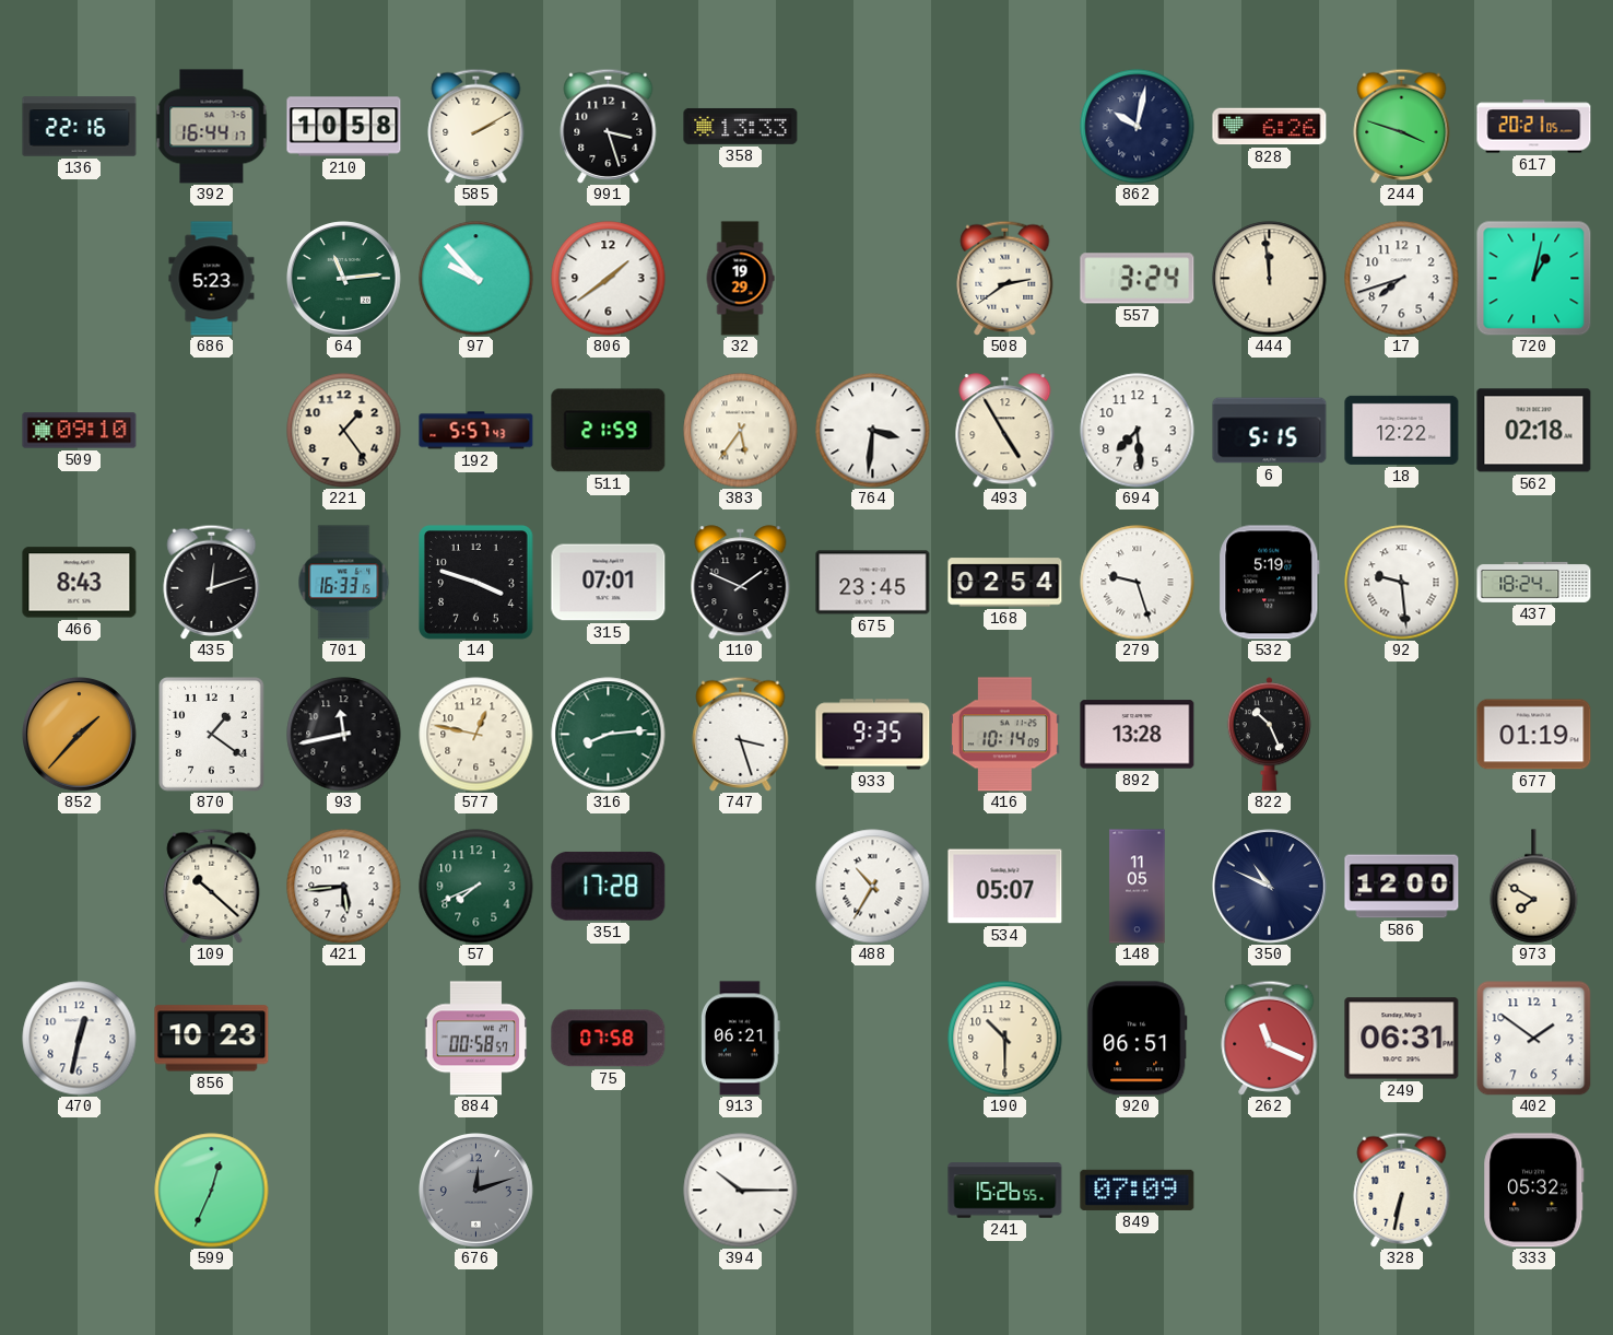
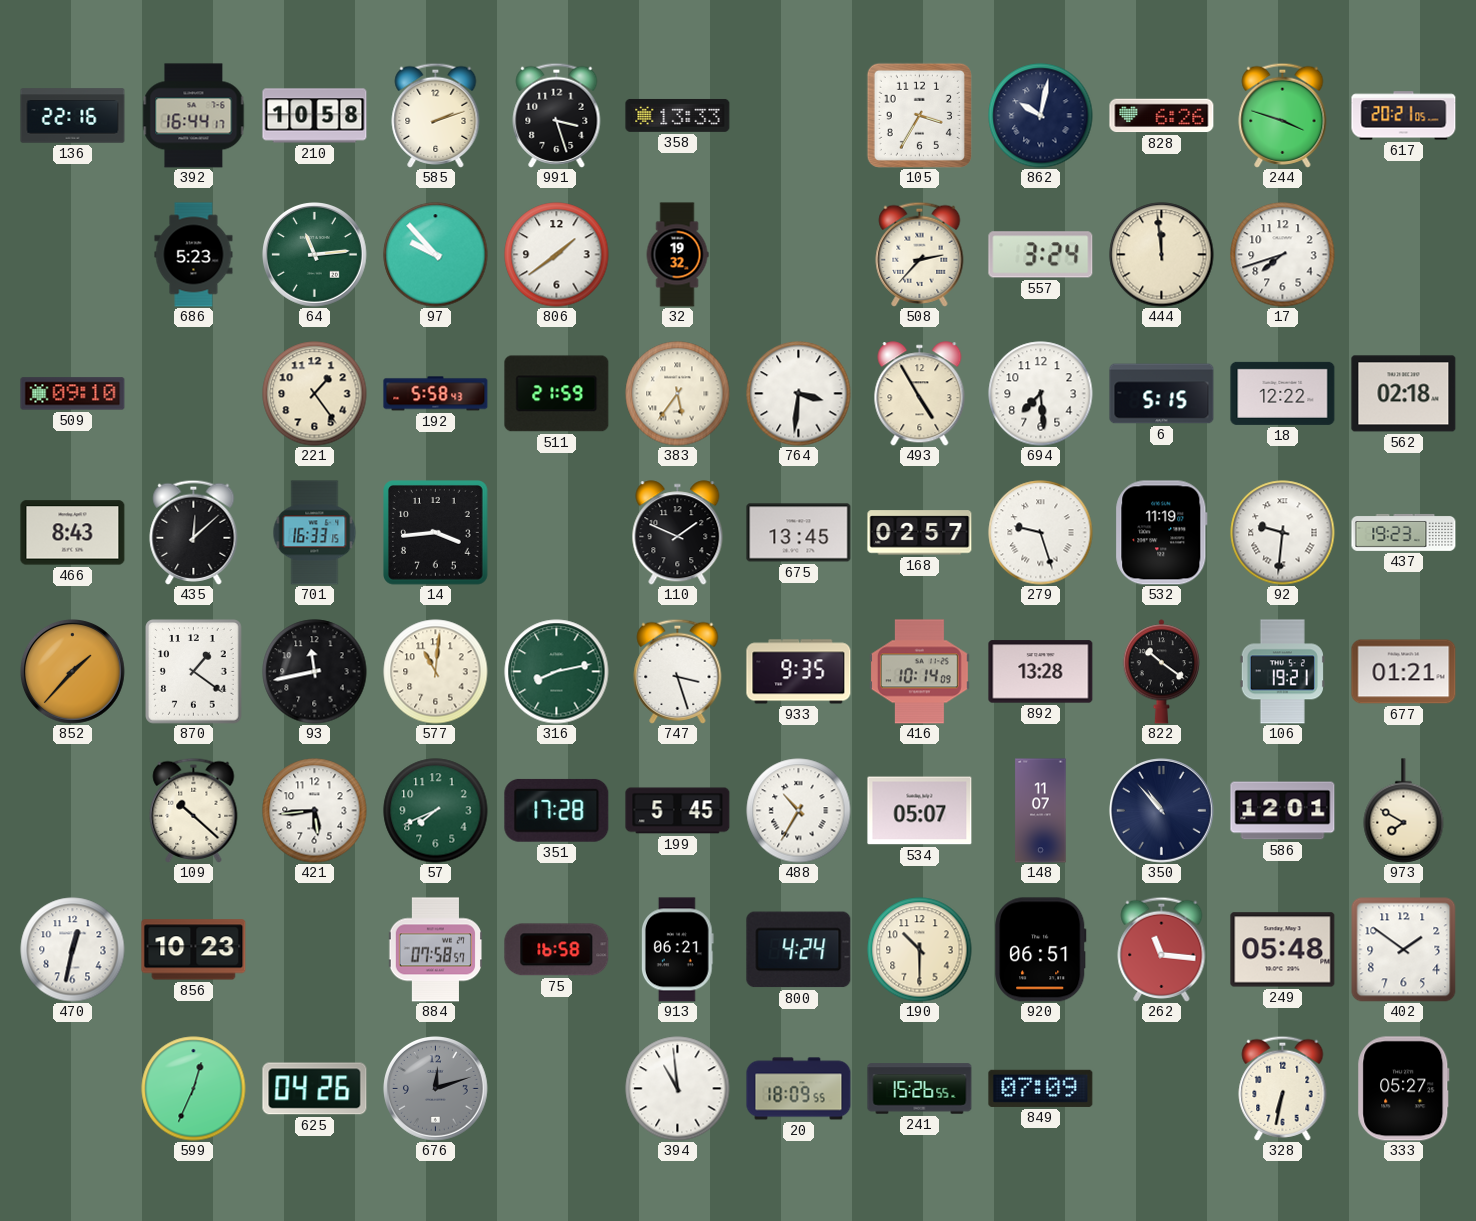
585: 2:10 -> 2:12 (436, 115)
105: none -> 3:35 (919, 115)
32: 19:29 -> 19:32 (677, 255)
508: 2:39 -> 2:37 (920, 254)
720: 1:02 -> none (1533, 278)
192: 5:57 -> 5:58 (436, 394)
435: 12:12 -> 12:08 (194, 532)
14: 3:48 -> 3:44 (436, 533)
315: 07:01 -> none (609, 583)
675: 23:45 -> 13:45 (799, 533)
168: 02:54 -> 02:57 (920, 533)
532: 5:19 -> 11:19 (1162, 533)
92: 9:29 -> 9:31 (1283, 533)
437: 18:24 -> 19:23 (1404, 532)
577: 12:47 -> 11:01 (436, 672)
316: 8:14 -> 8:13 (557, 672)
822: 10:26 -> 10:21 (1161, 672)
106: none -> 19:21 (1282, 672)
677: 01:19 -> 01:21 (1404, 672)
199: none -> 5:45 (678, 811)
148: 11:05 -> 11:07 (1041, 811)
350: 10:49 -> 10:53 (1162, 811)
586: 12:00 -> 12:01 (1283, 811)
884: 00:58 -> 07:58 (435, 950)
75: 07:58 -> 16:58 (557, 950)
800: none -> 4:24 (799, 950)
262: 11:19 -> 11:16 (1162, 949)
249: 06:31 -> 05:48 (1283, 950)
625: none -> 04:26 (315, 1089)
394: 10:15 -> 10:59 (678, 1089)
20: none -> 18:09 (799, 1089)
333: 05:32 -> 05:27 (1404, 1089)
